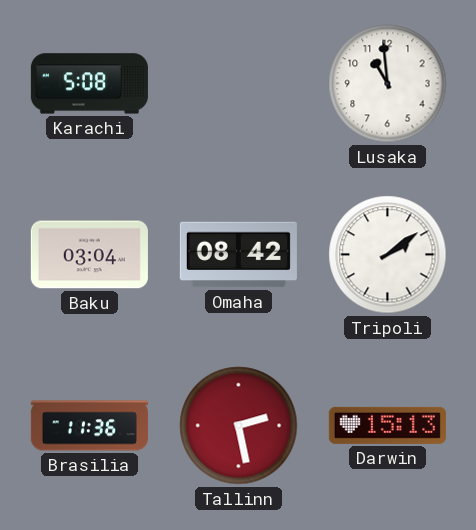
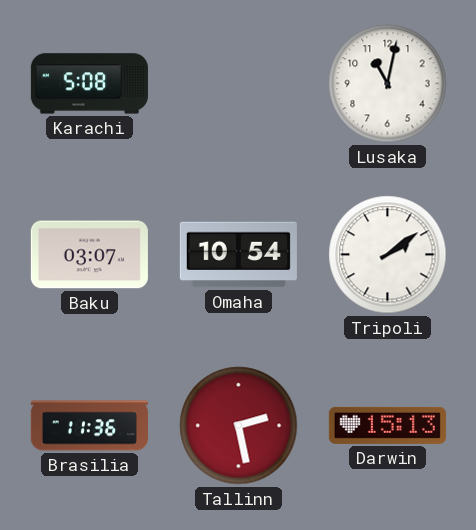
Lusaka: 10:59 -> 11:02 (388, 84)
Baku: 03:04 -> 03:07 (89, 255)
Omaha: 08:42 -> 10:54 (238, 255)
